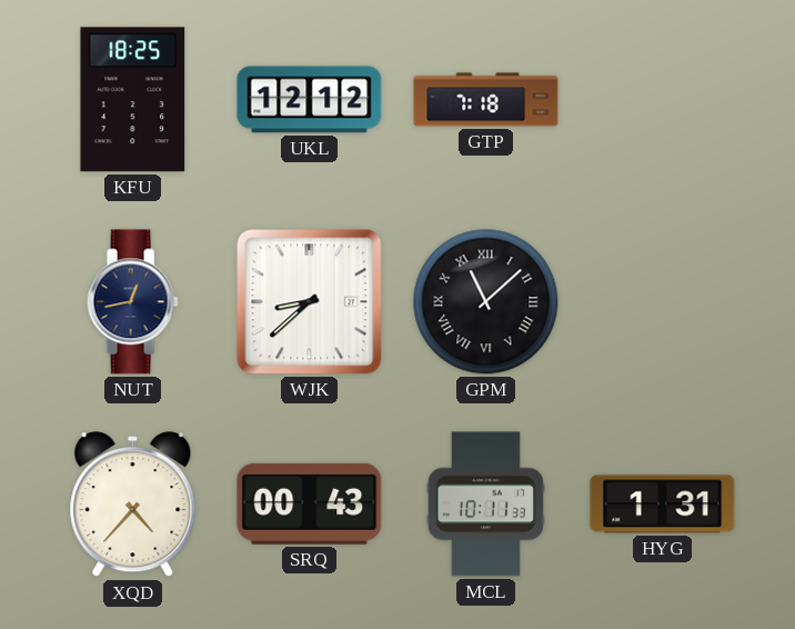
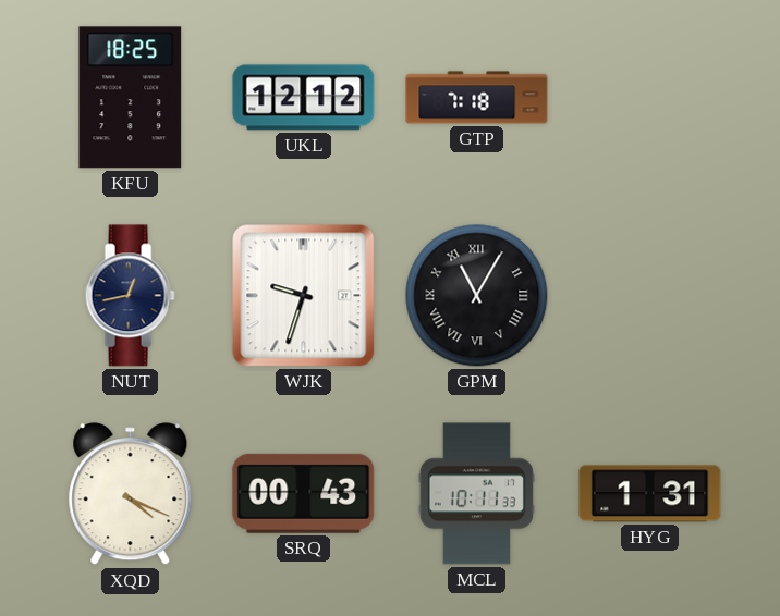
WJK: 8:38 -> 9:33 (304, 296)
GPM: 11:08 -> 11:05 (477, 296)
XQD: 4:37 -> 4:19 (131, 494)
